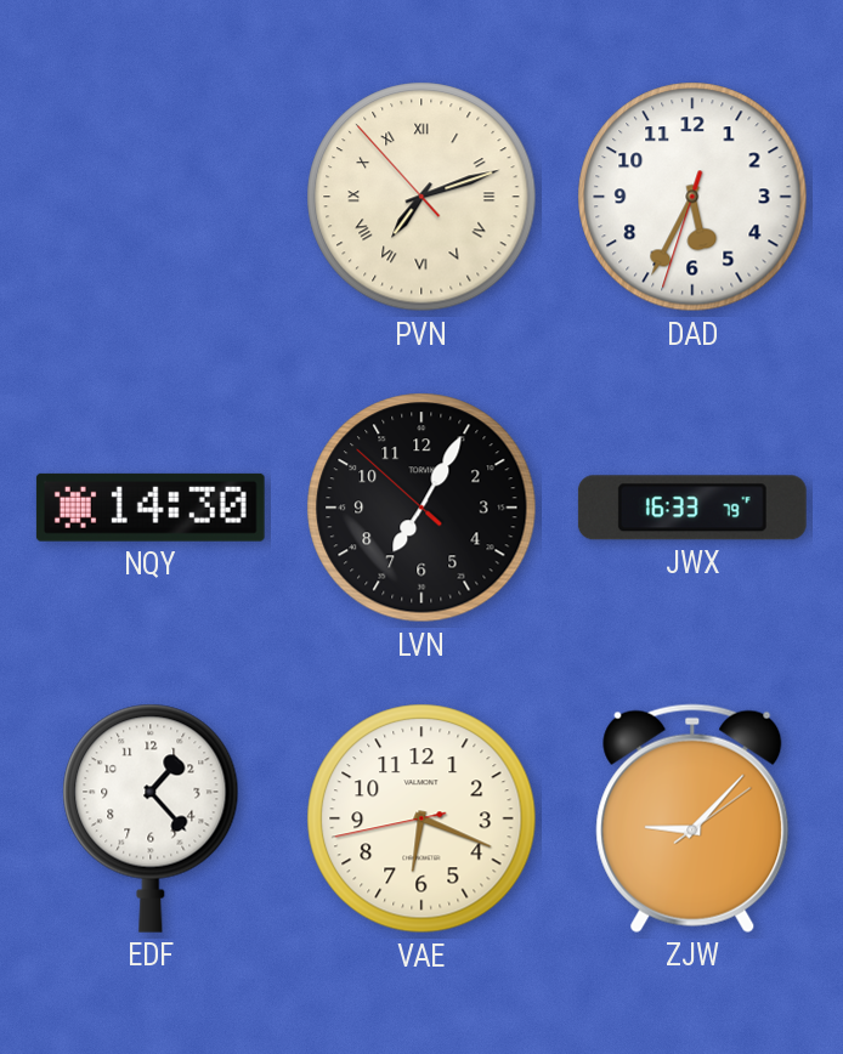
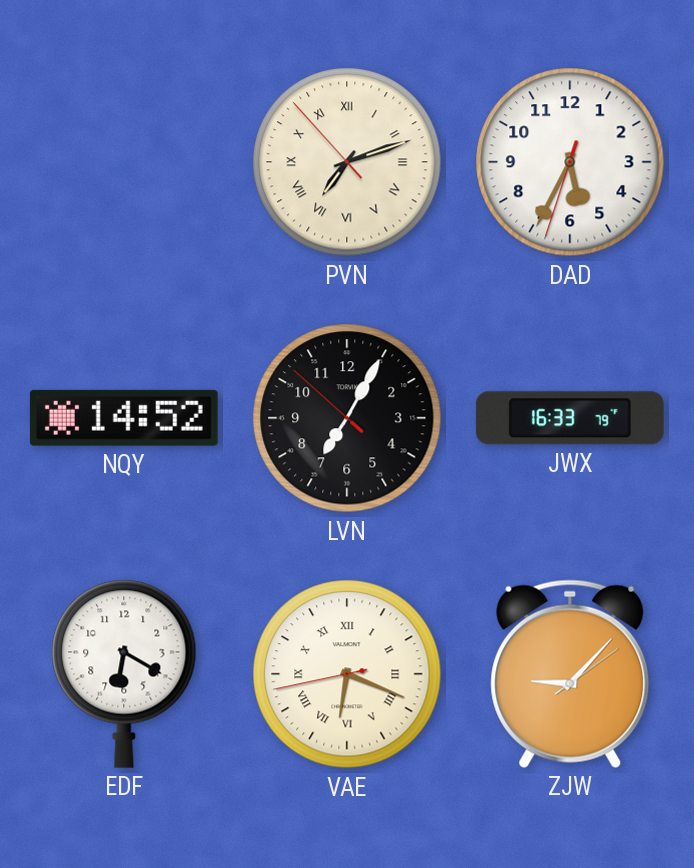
NQY: 14:30 -> 14:52 (124, 418)
EDF: 1:23 -> 6:20 (124, 674)
VAE numerals: Arabic -> Roman (347, 674)
